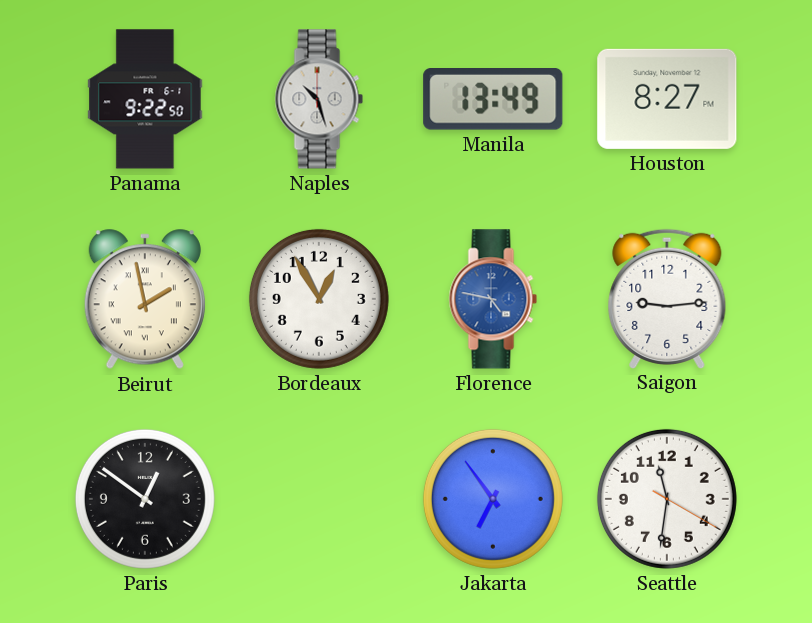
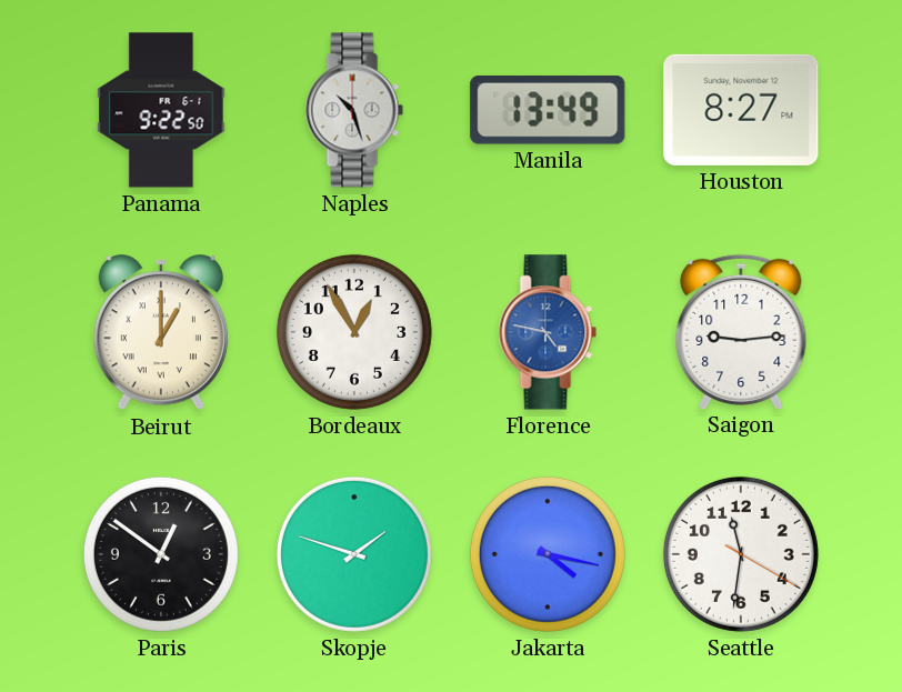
Beirut: 1:58 -> 1:00 (161, 333)
Skopje: none -> 1:48 (354, 554)
Jakarta: 6:54 -> 4:17 (548, 554)
